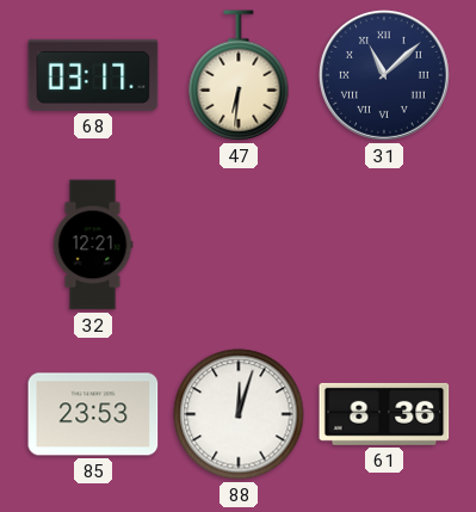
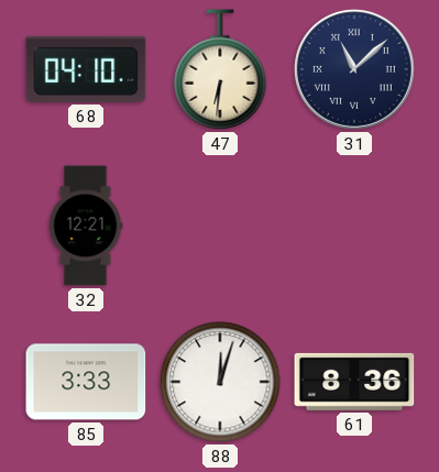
68: 03:17 -> 04:10 (86, 69)
85: 23:53 -> 3:33 (86, 382)
